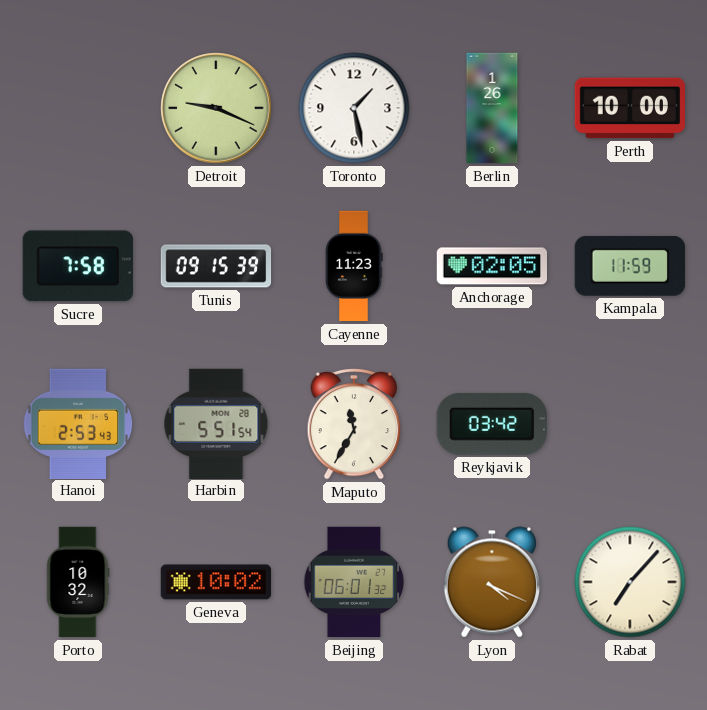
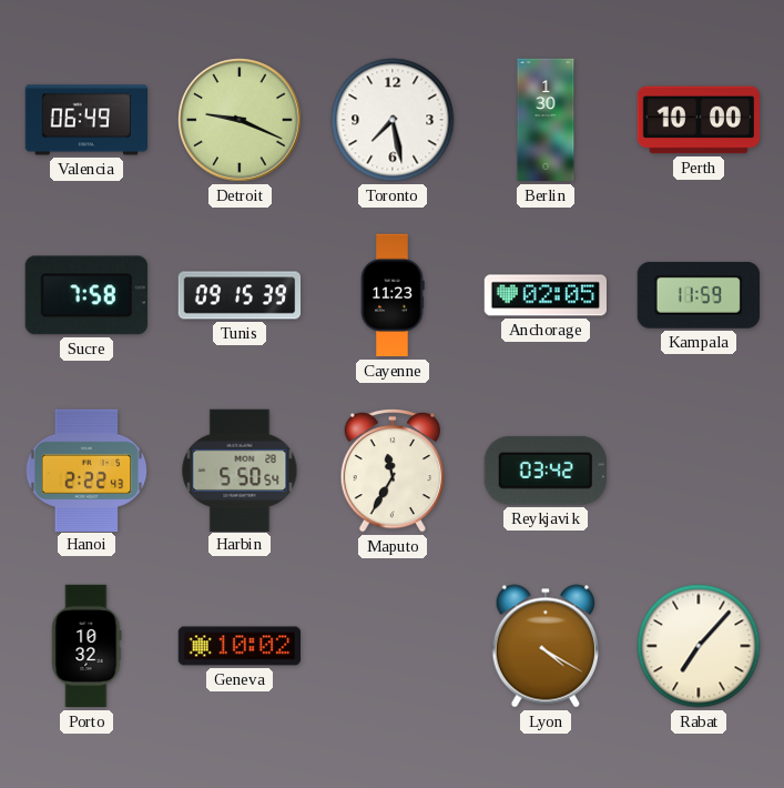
Valencia: none -> 06:49 (86, 120)
Toronto: 1:28 -> 7:28 (393, 120)
Berlin: 1:26 -> 1:30 (546, 120)
Hanoi: 2:53 -> 2:22 (86, 469)
Harbin: 5:51 -> 5:50 (240, 469)
Beijing: 06:01 -> none (354, 582)
Lyon: 4:19 -> 4:20 (544, 646)
